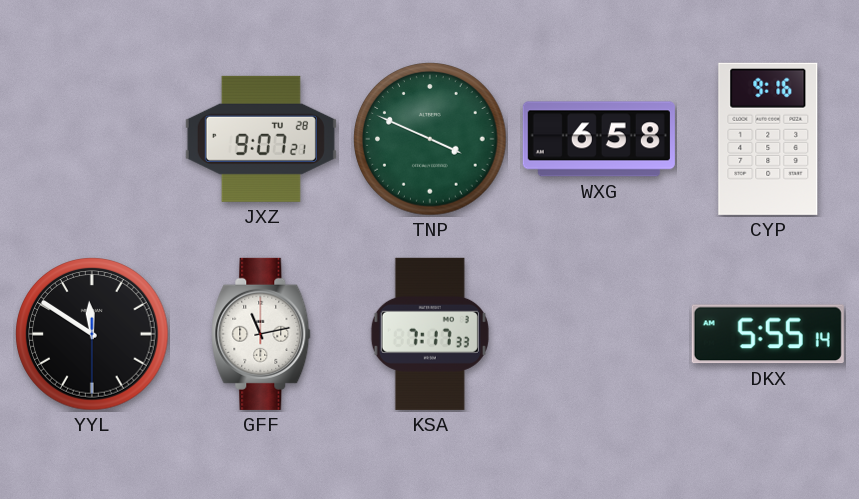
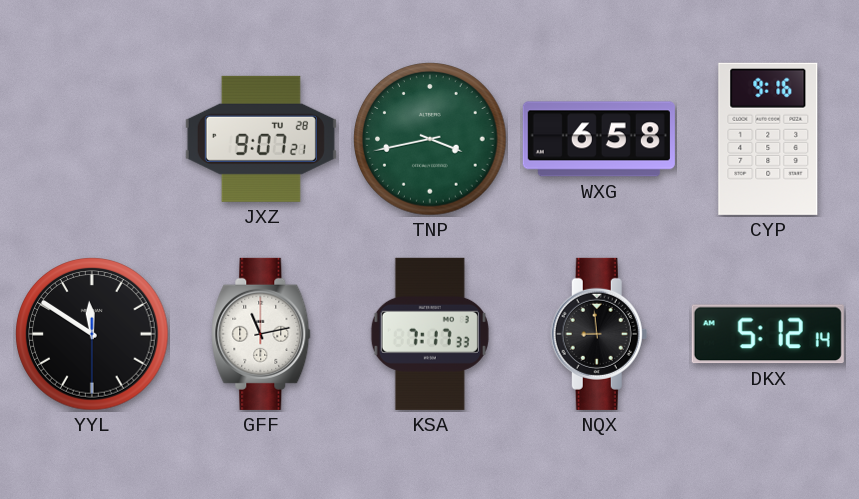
TNP: 3:49 -> 3:43 (430, 139)
NQX: none -> 8:59 (599, 334)
DKX: 5:55 -> 5:12 (768, 334)
